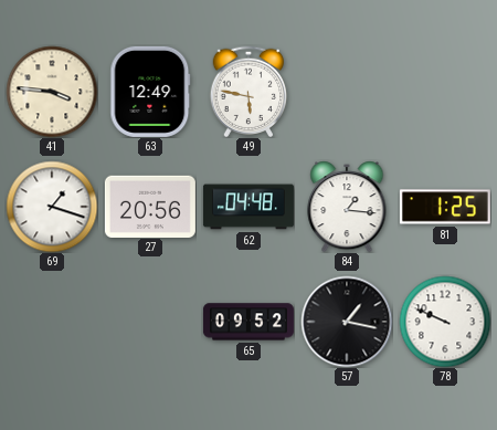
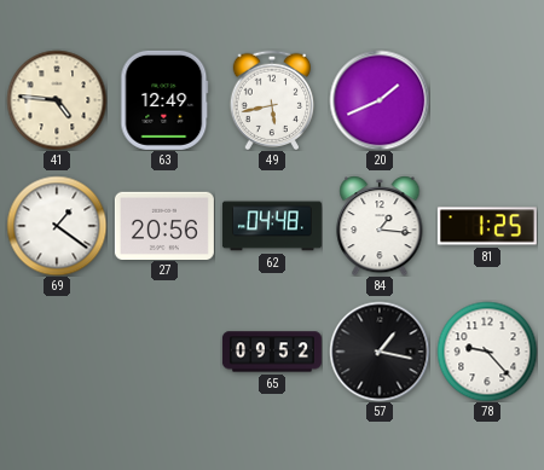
41: 3:46 -> 4:46 (57, 100)
49: 5:47 -> 5:43 (272, 100)
20: none -> 1:41 (380, 100)
69: 1:18 -> 1:21 (57, 226)
78: 9:49 -> 9:23 (487, 352)
